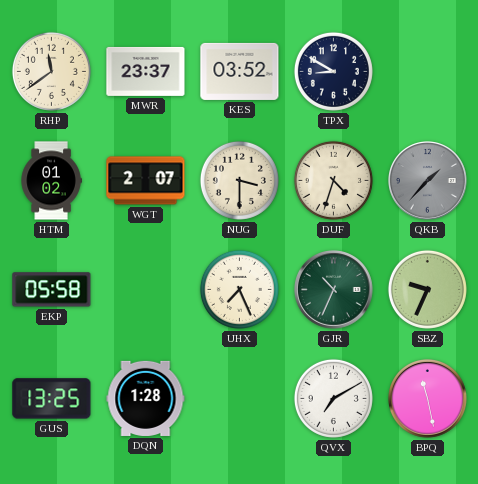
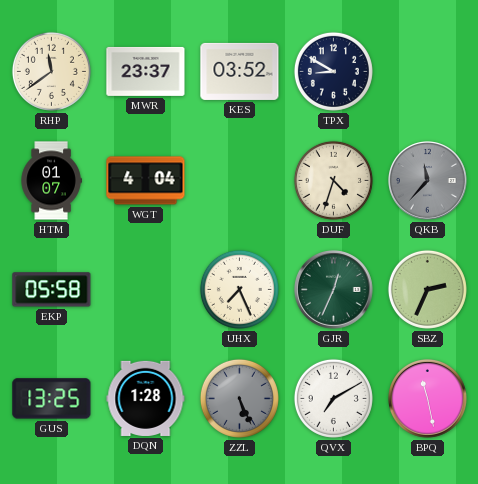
HTM: 01:02 -> 01:07 (51, 181)
WGT: 2:07 -> 4:04 (146, 181)
NUG: 3:30 -> none (239, 180)
QKB: 1:37 -> 11:37 (428, 181)
GJR: 10:34 -> 12:34 (334, 290)
SBZ: 9:34 -> 2:34 (427, 289)
ZZL: none -> 5:26 (239, 398)
